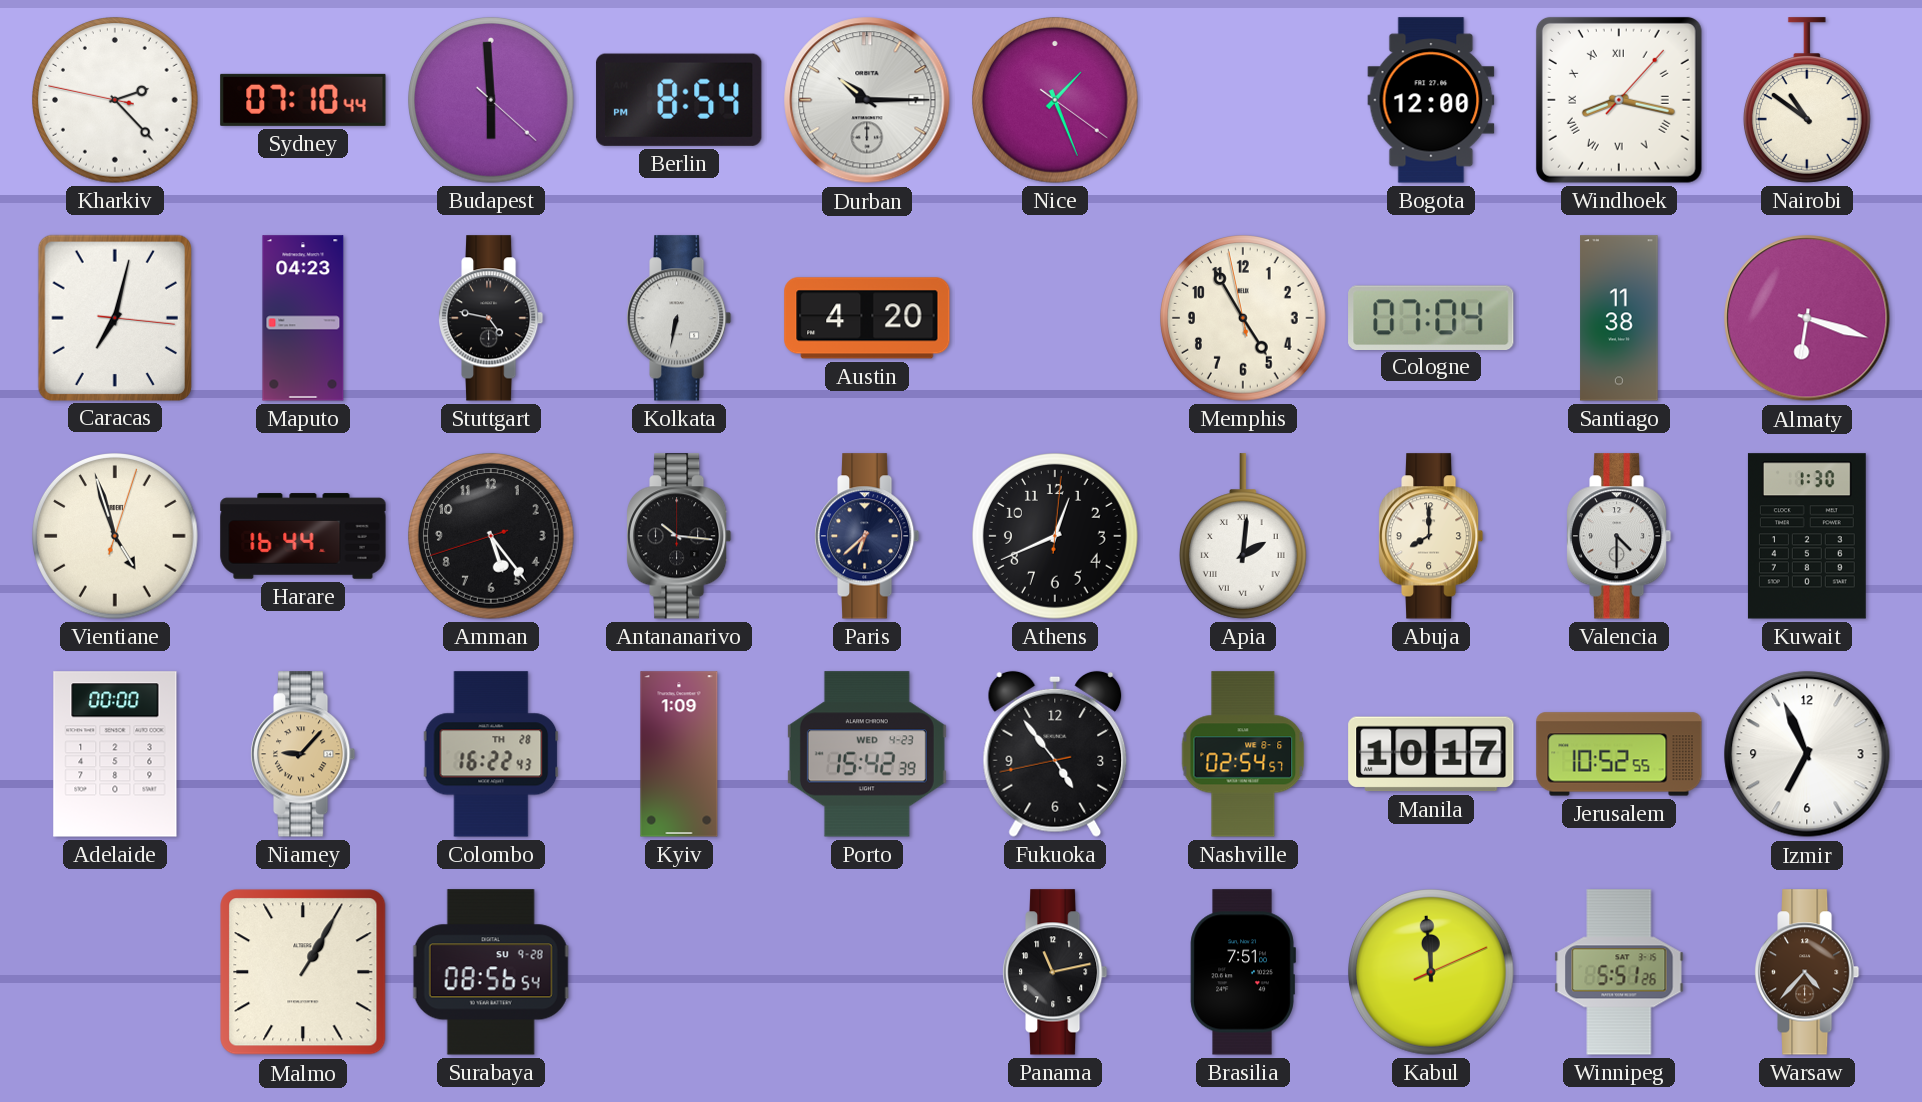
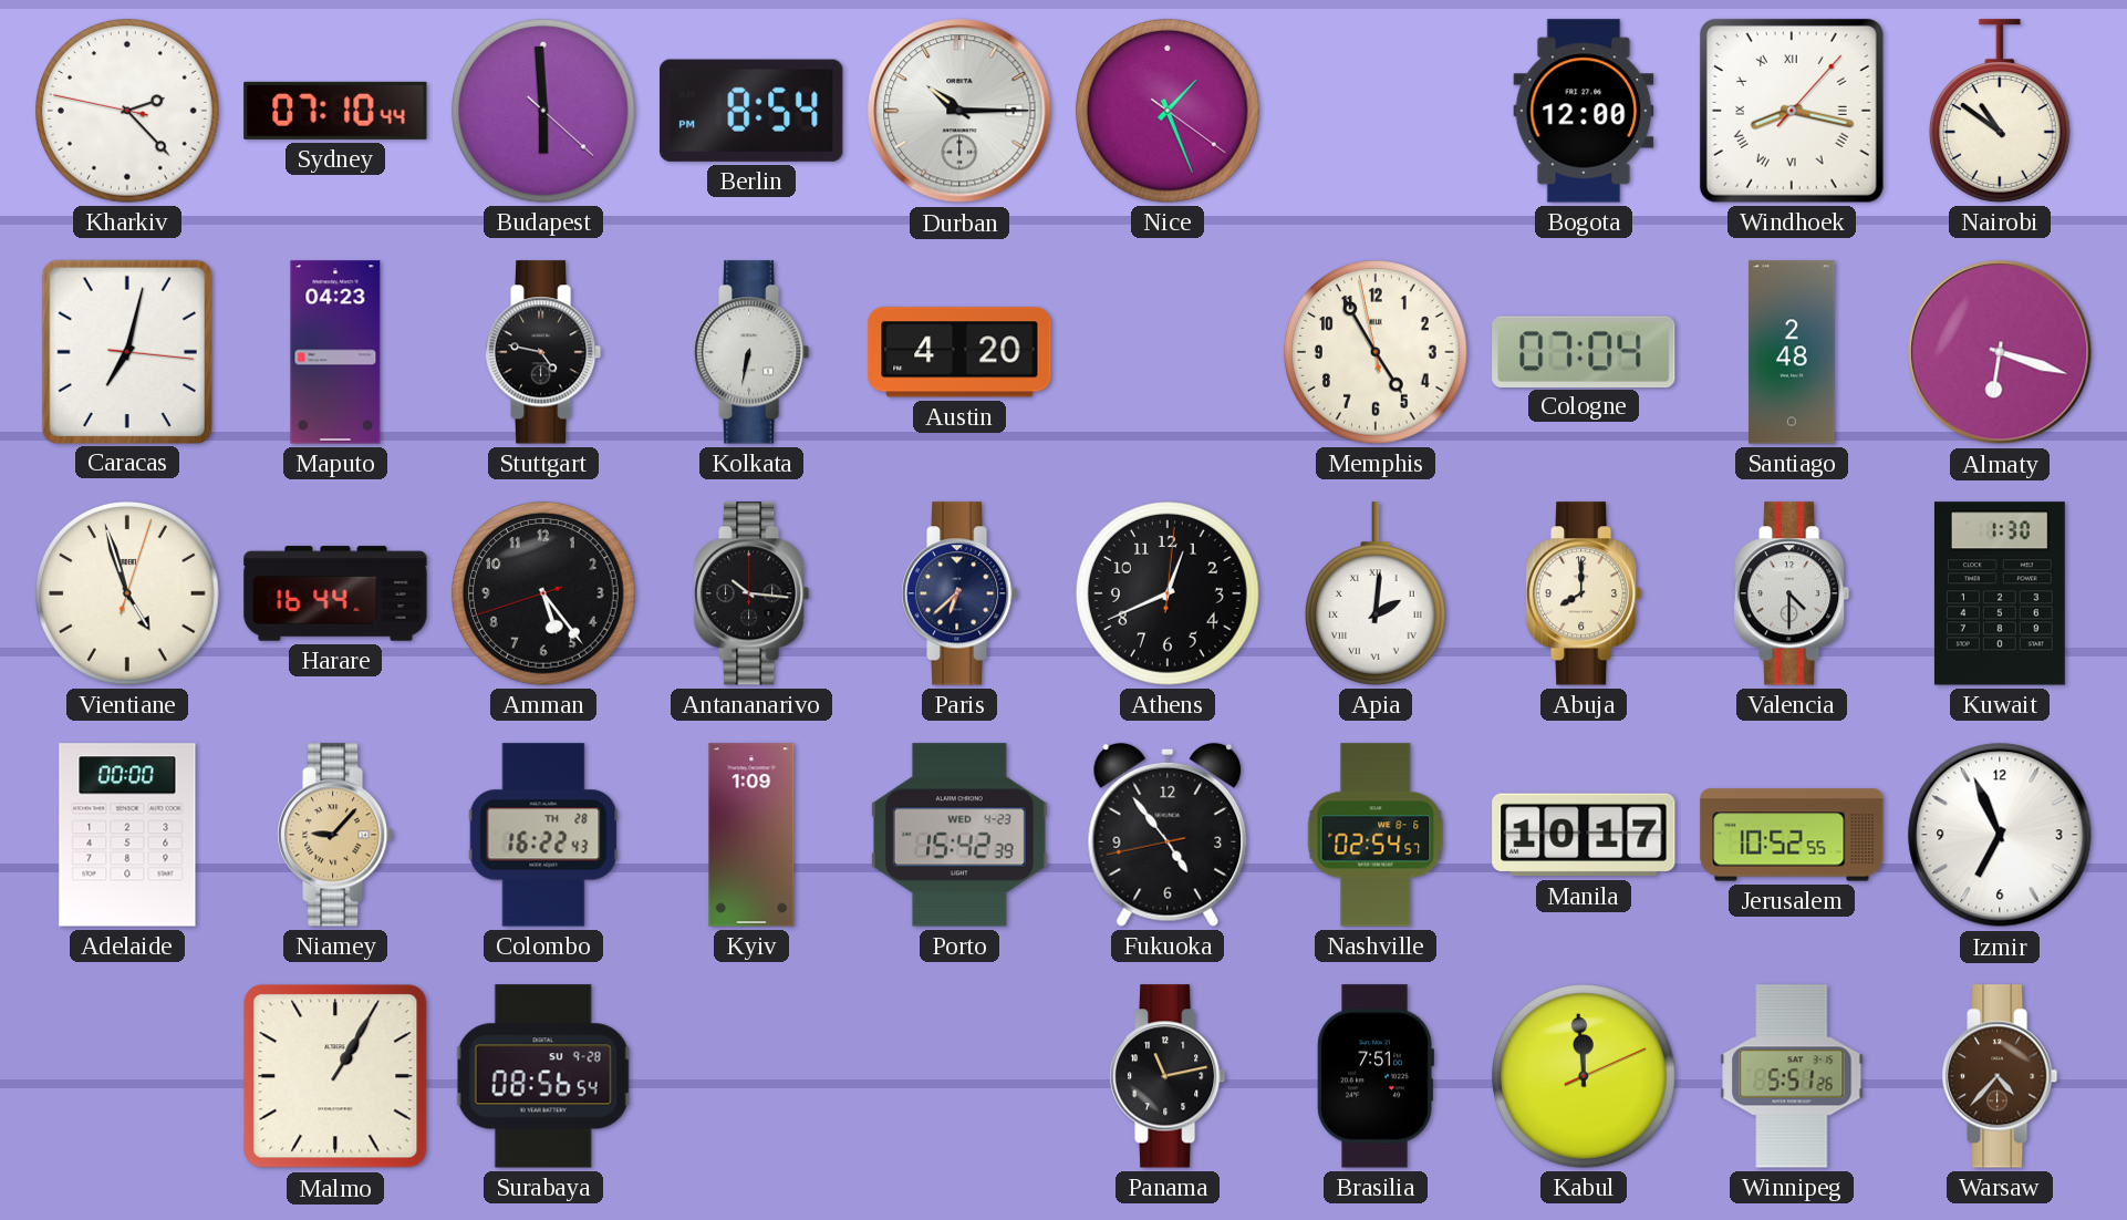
Santiago: 11:38 -> 2:48 (1792, 352)
